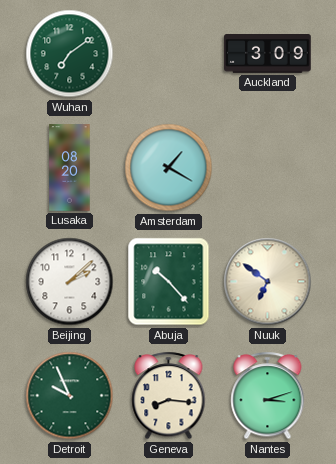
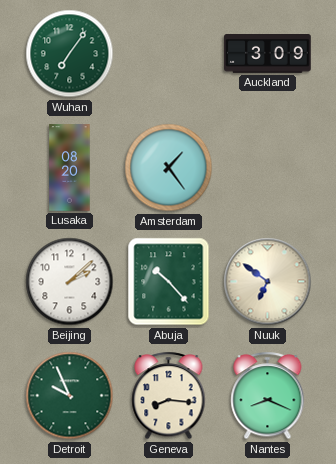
Wuhan: 7:09 -> 7:06 (70, 54)
Amsterdam: 1:20 -> 1:24 (169, 168)
Nantes: 3:12 -> 8:19 (268, 396)
